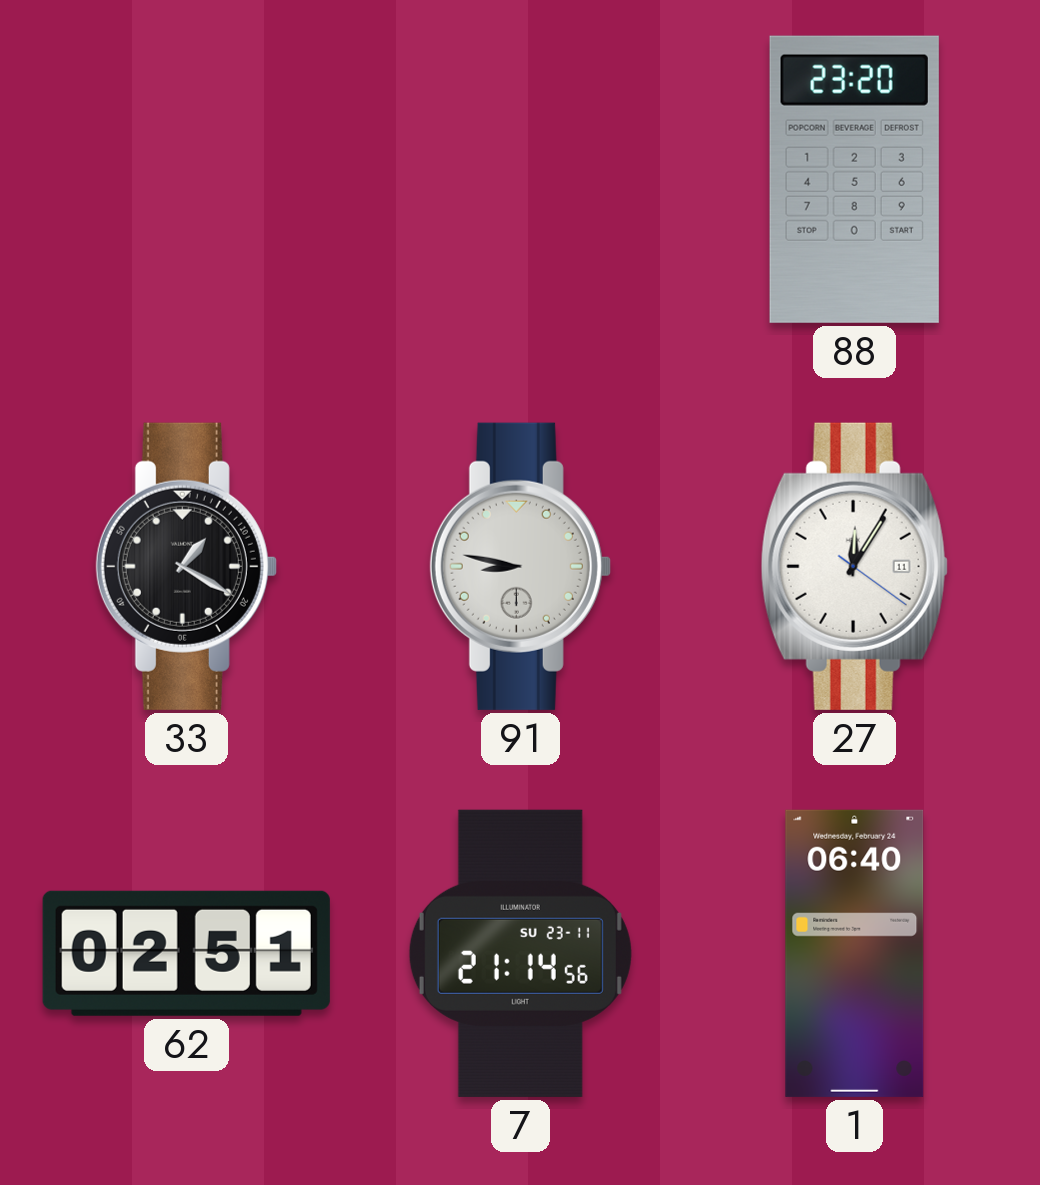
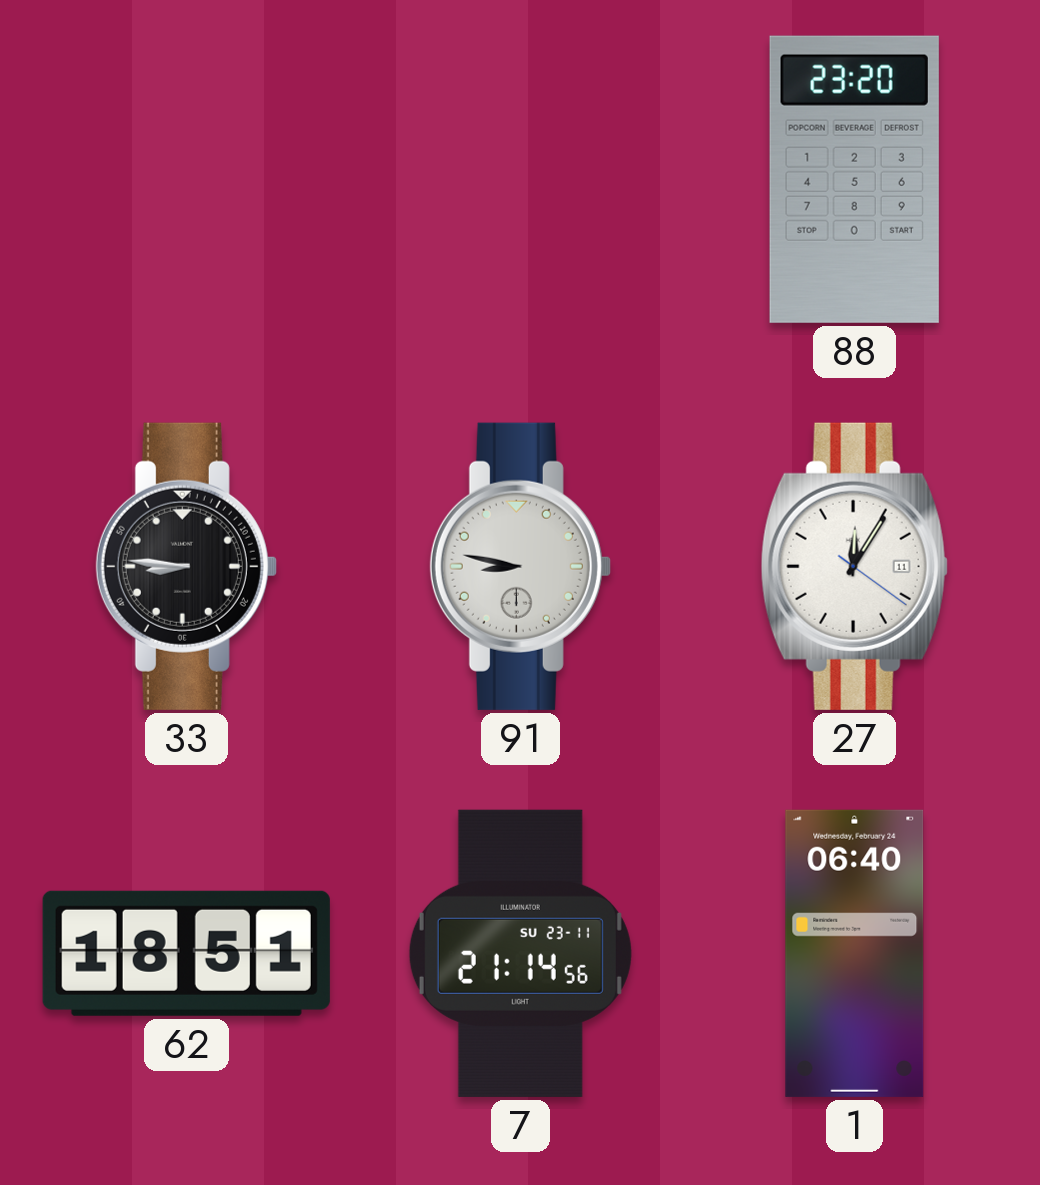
33: 1:20 -> 8:46 (186, 566)
62: 02:51 -> 18:51 (186, 953)
